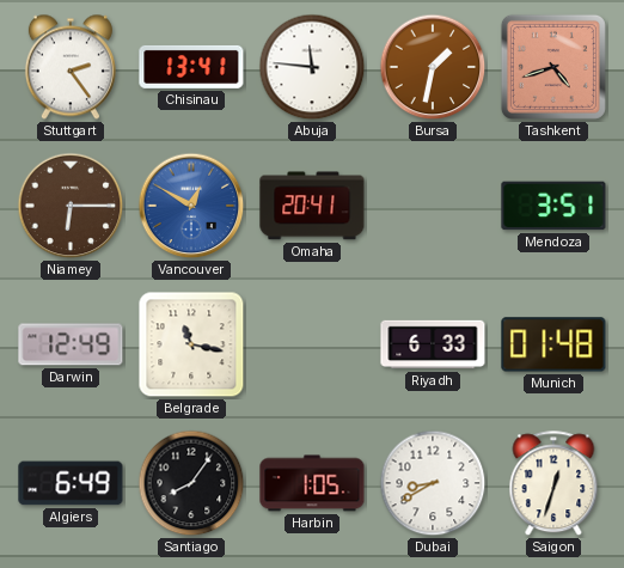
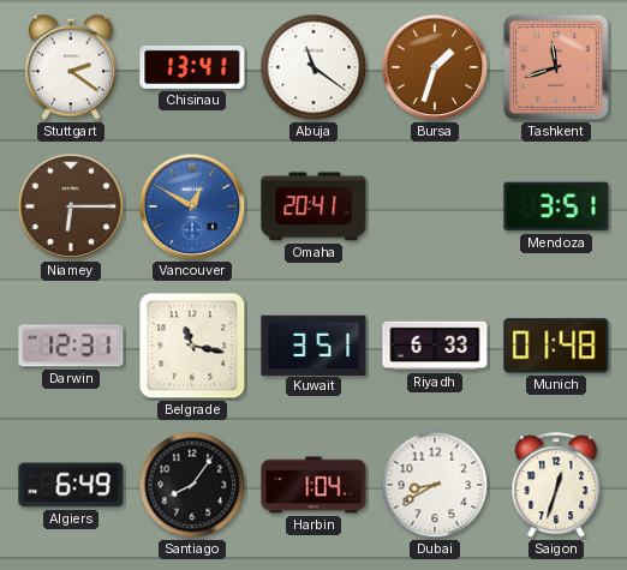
Stuttgart: 2:24 -> 2:21 (71, 67)
Abuja: 11:46 -> 11:21 (313, 67)
Bursa: 1:32 -> 1:33 (435, 67)
Tashkent: 4:42 -> 11:42 (556, 67)
Darwin: 12:49 -> 12:31 (71, 346)
Kuwait: none -> 3:51 (313, 344)
Harbin: 1:05 -> 1:04 (313, 485)
